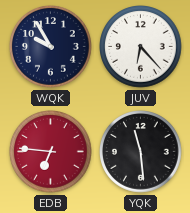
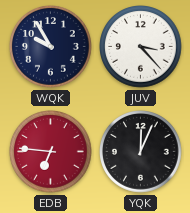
JUV: 6:23 -> 3:23 (141, 47)
YQK: 11:29 -> 12:04 (141, 152)
